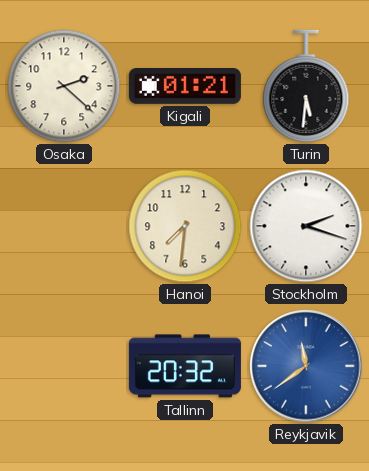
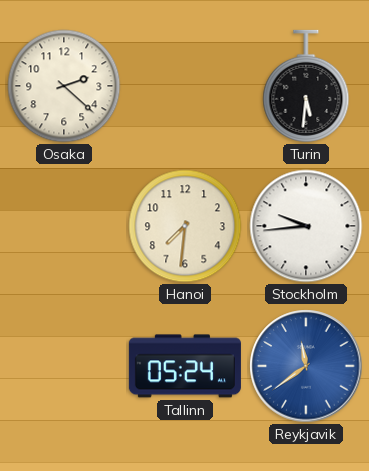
Kigali: 01:21 -> none (185, 87)
Stockholm: 2:18 -> 9:44 (306, 226)
Tallinn: 20:32 -> 05:24 (185, 366)
